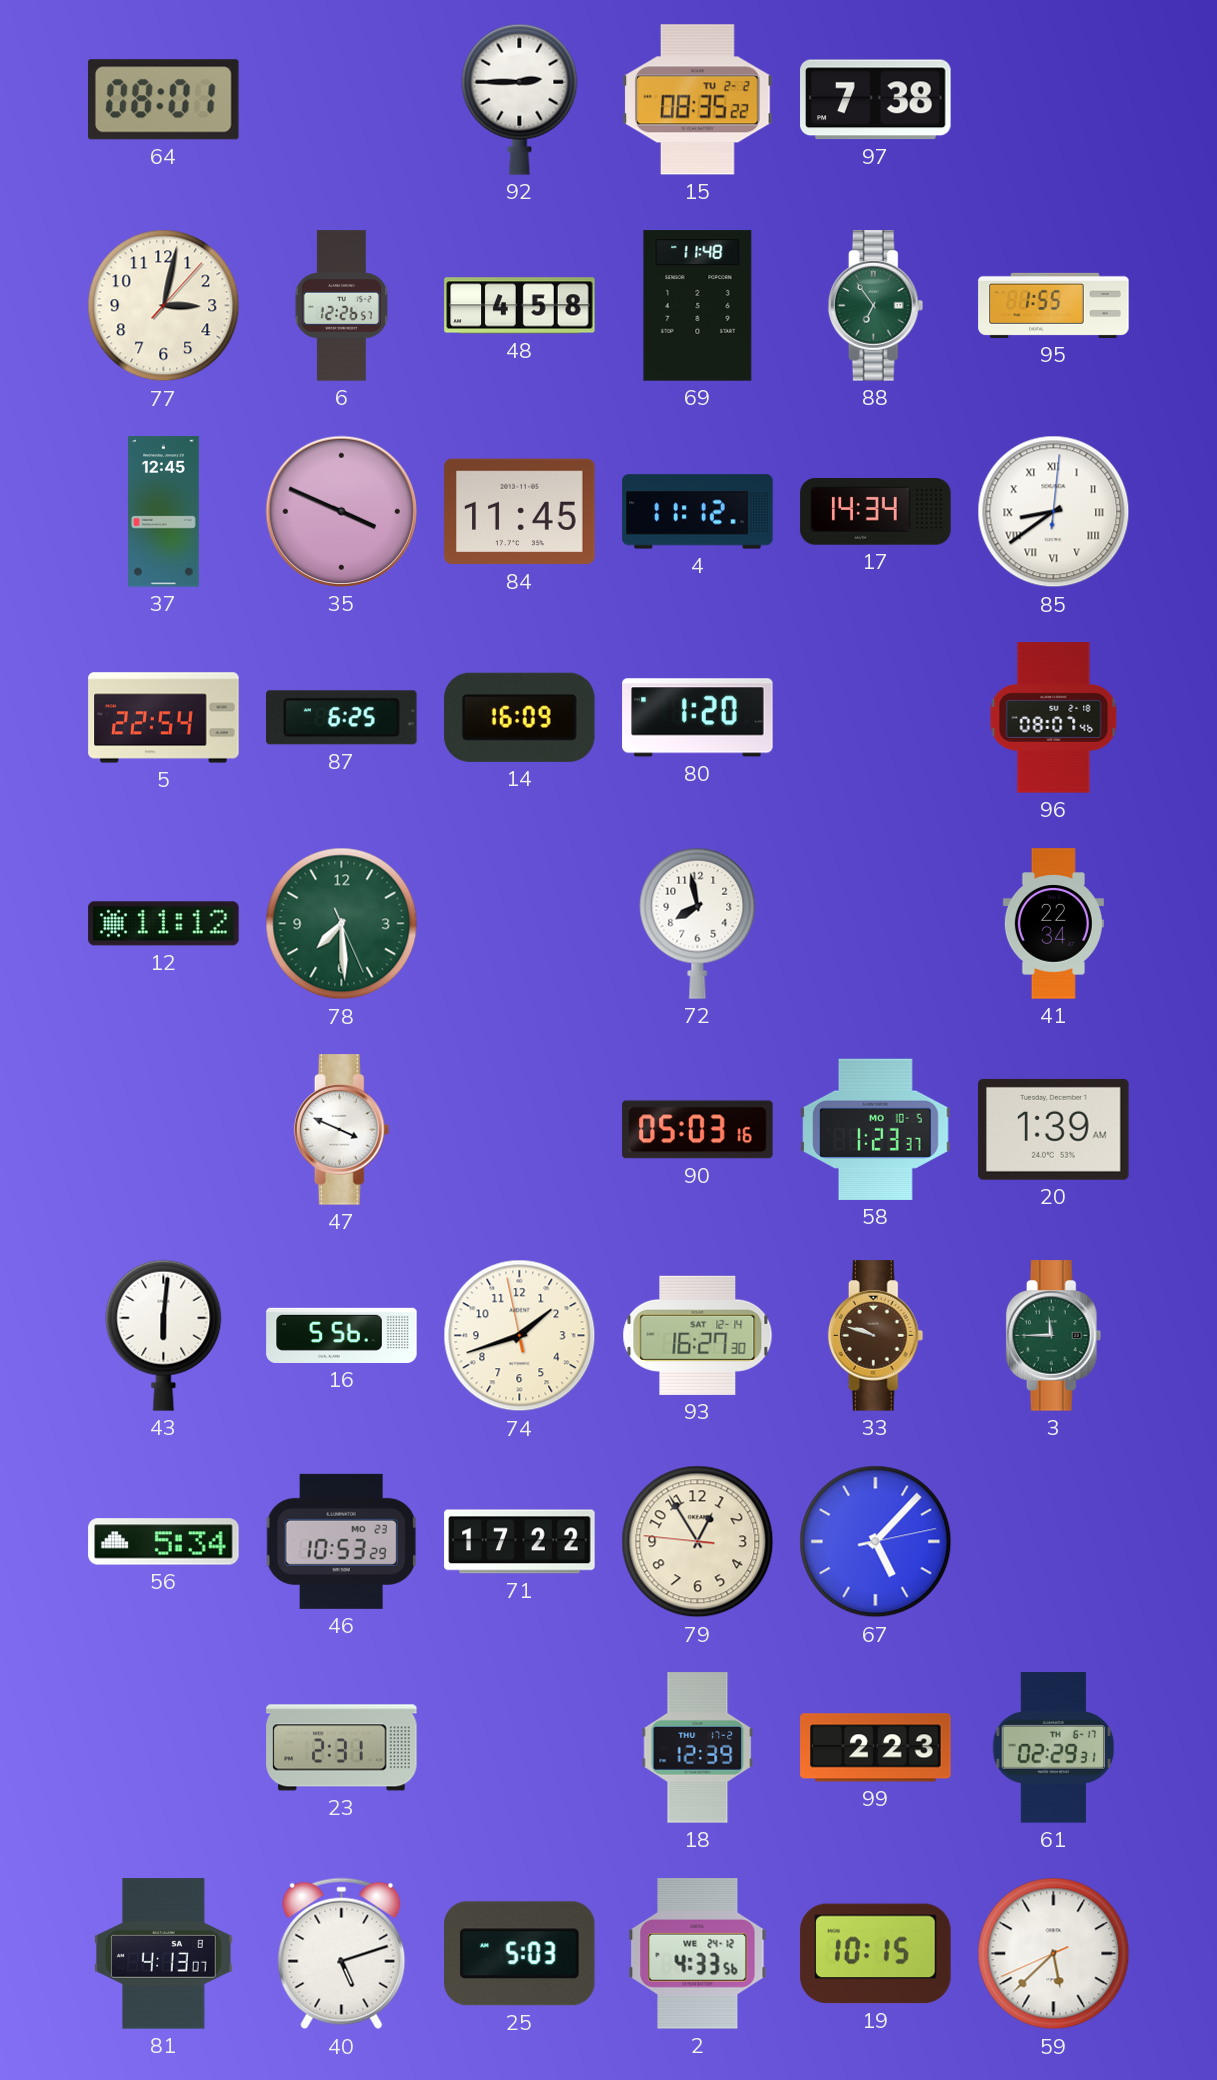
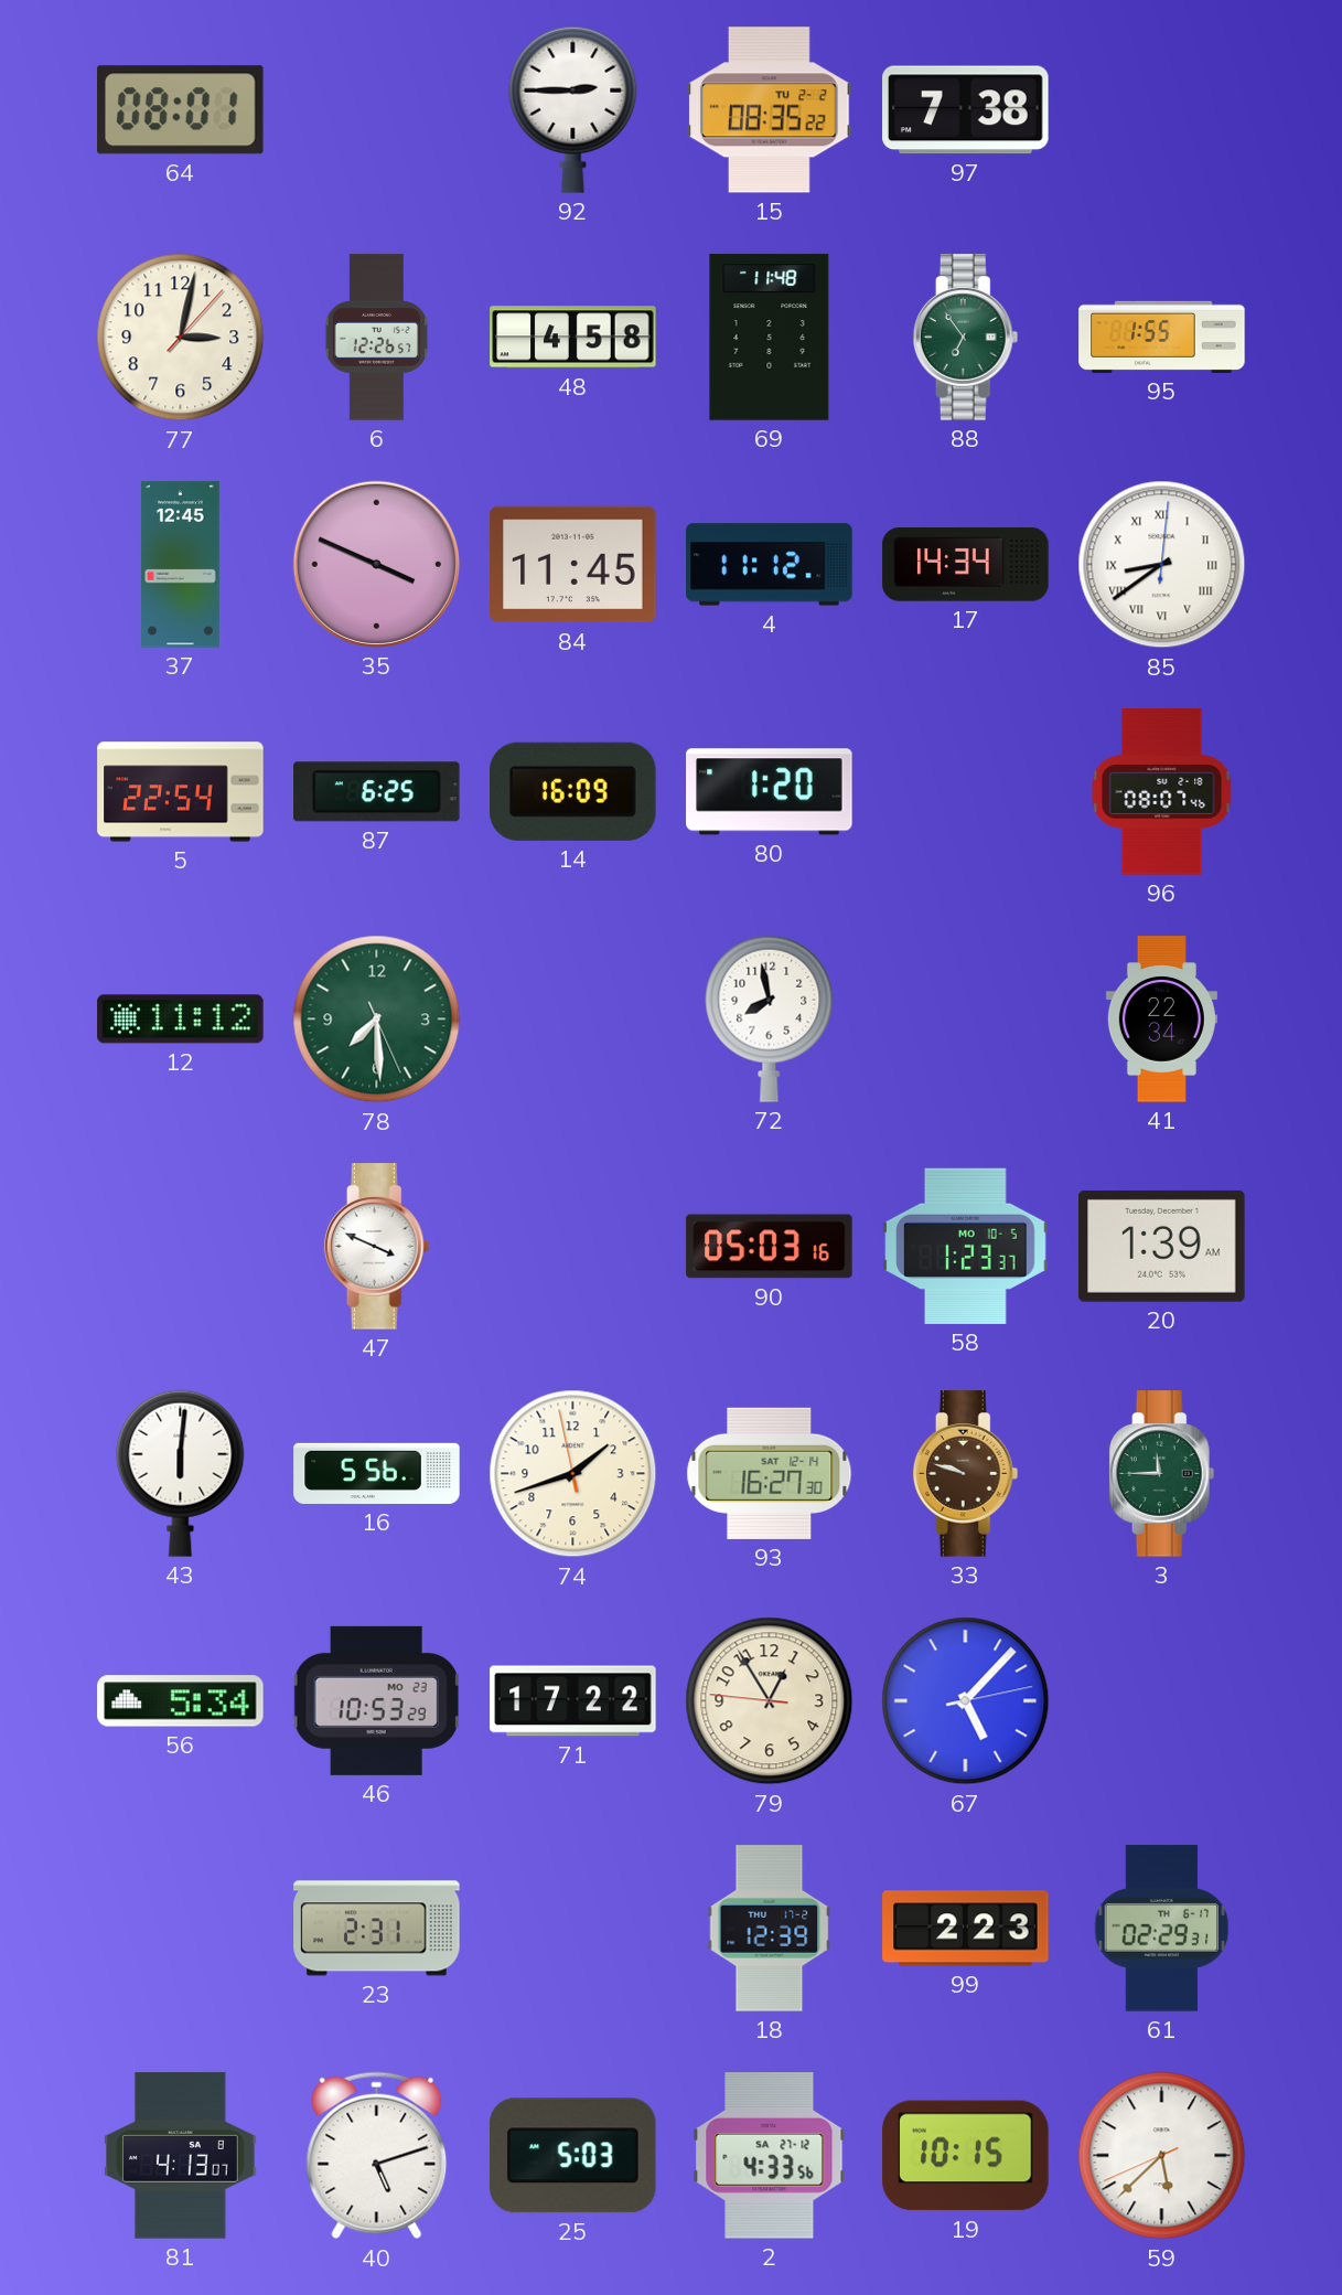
2 date: WE 24-12 -> SA 27-12 (770, 2156)
